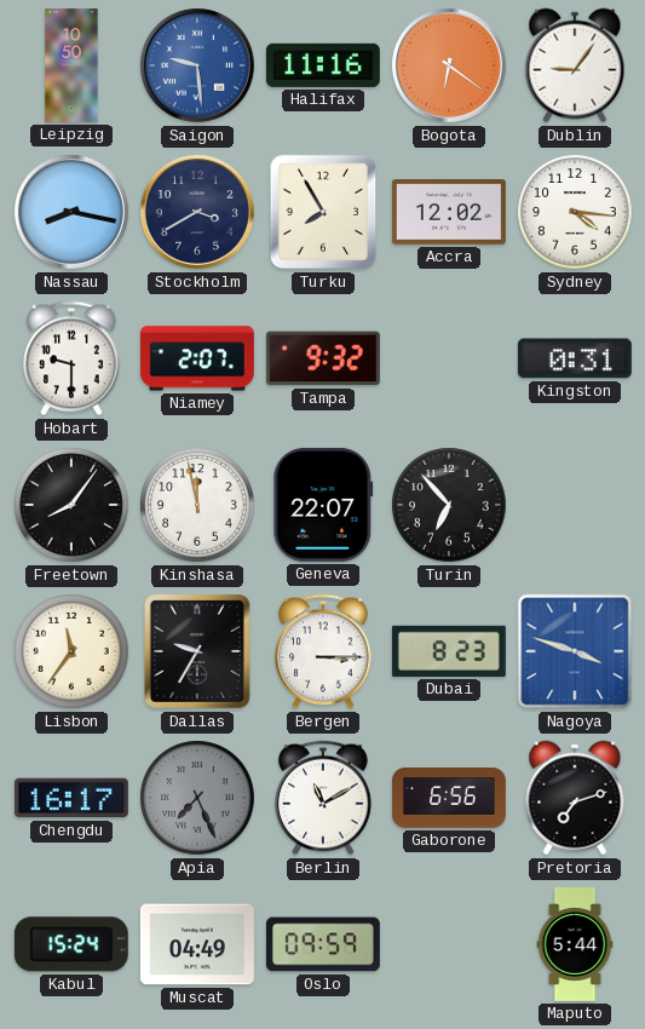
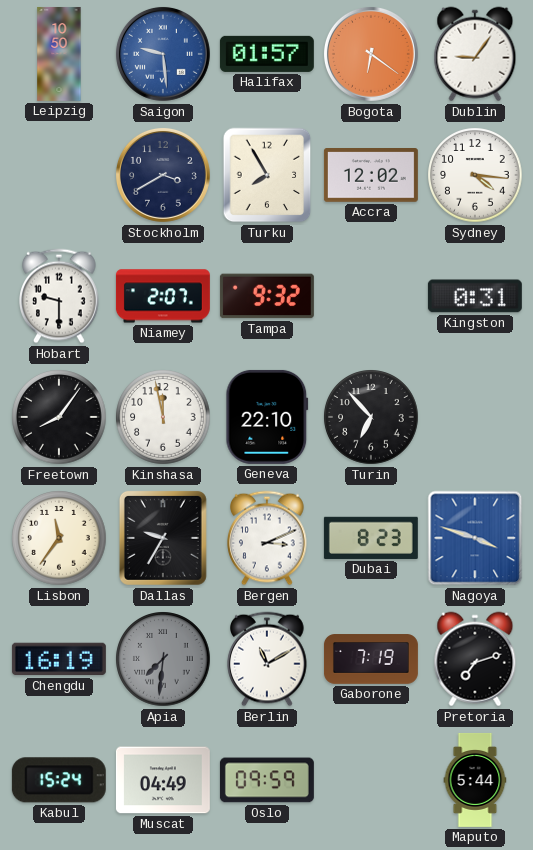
Halifax: 11:16 -> 01:57 (267, 54)
Nassau: 8:17 -> none (71, 212)
Geneva: 22:07 -> 22:10 (267, 417)
Bergen: 3:15 -> 3:11 (267, 538)
Chengdu: 16:17 -> 16:19 (59, 659)
Apia: 7:26 -> 7:31 (163, 659)
Gaborone: 6:56 -> 7:19 (371, 659)
